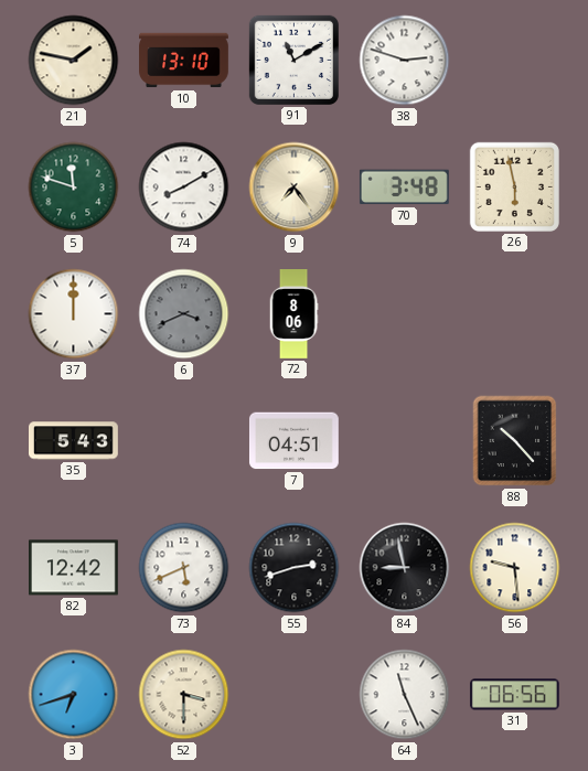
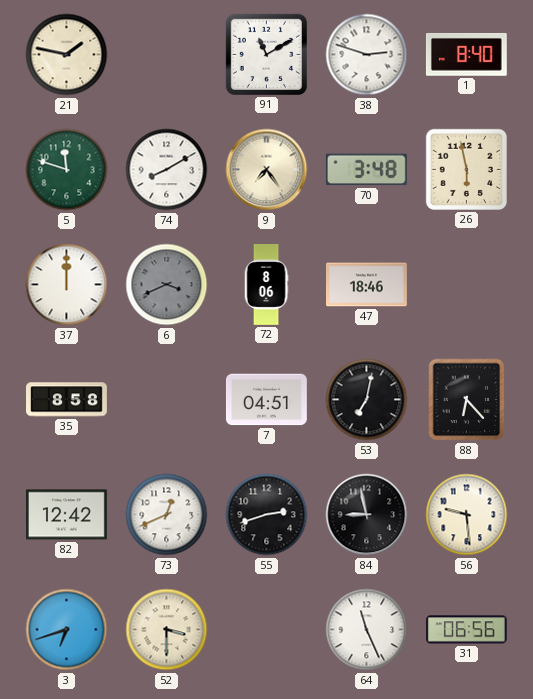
10: 13:10 -> none (184, 61)
1: none -> 8:40 (466, 54)
47: none -> 18:46 (367, 285)
35: 5:43 -> 8:58 (67, 400)
53: none -> 7:02 (367, 400)
88: 10:23 -> 6:23 (467, 400)
73: 5:41 -> 12:41 (167, 515)
